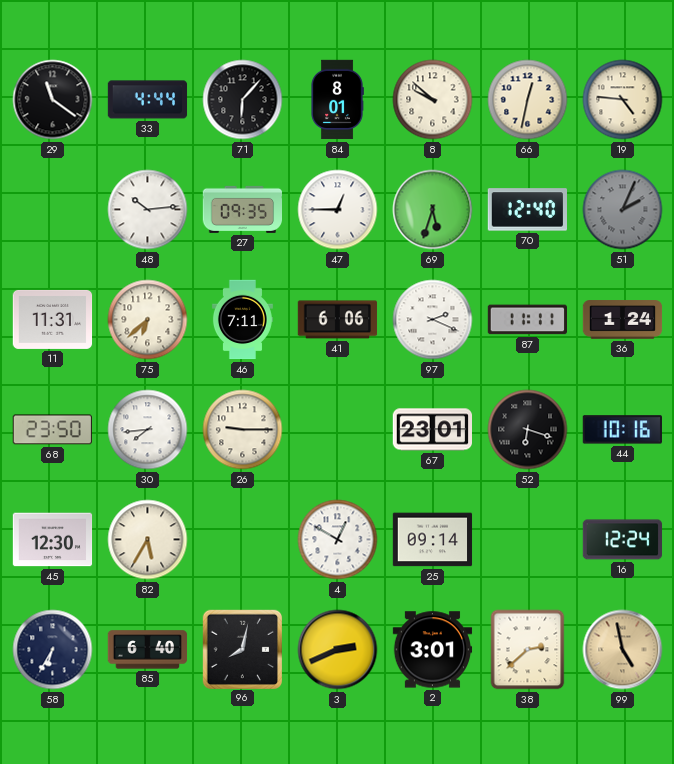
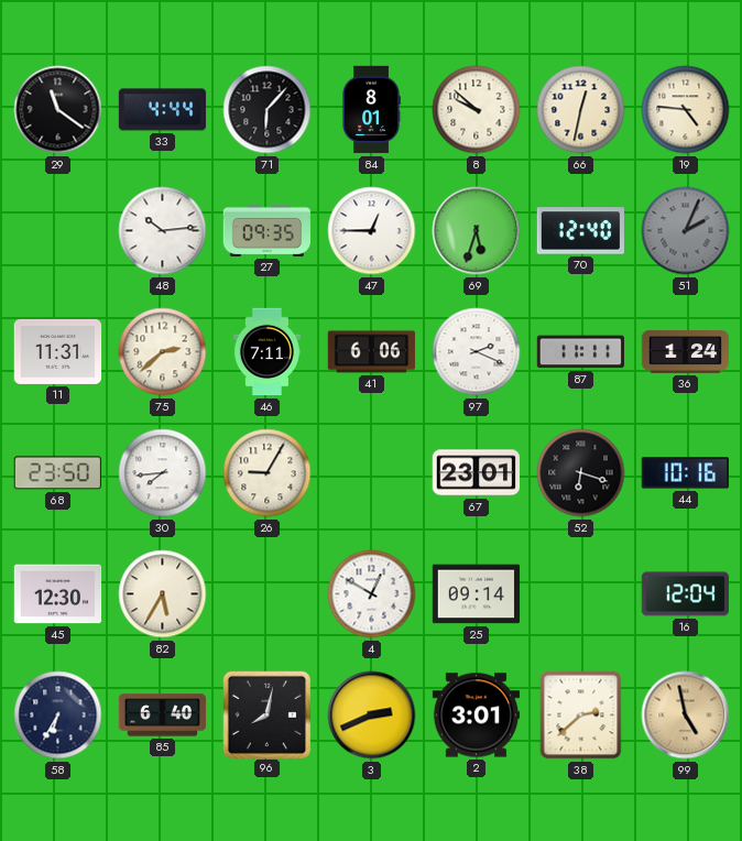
75: 6:38 -> 2:38 (163, 352)
26: 9:15 -> 9:05 (268, 473)
16: 12:24 -> 12:04 (686, 594)
